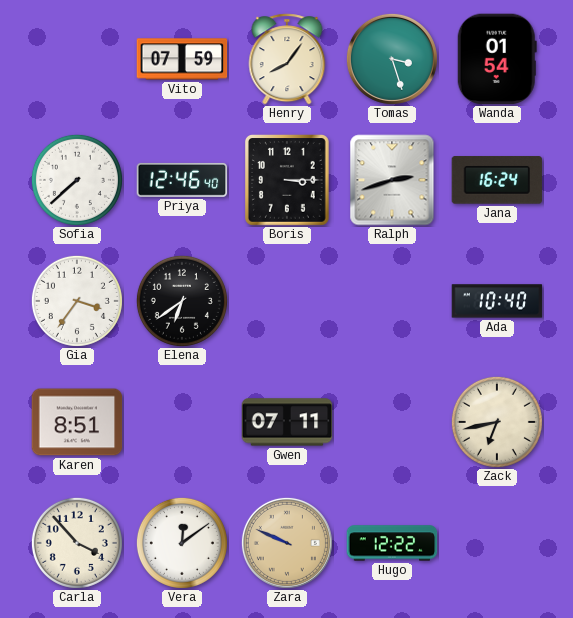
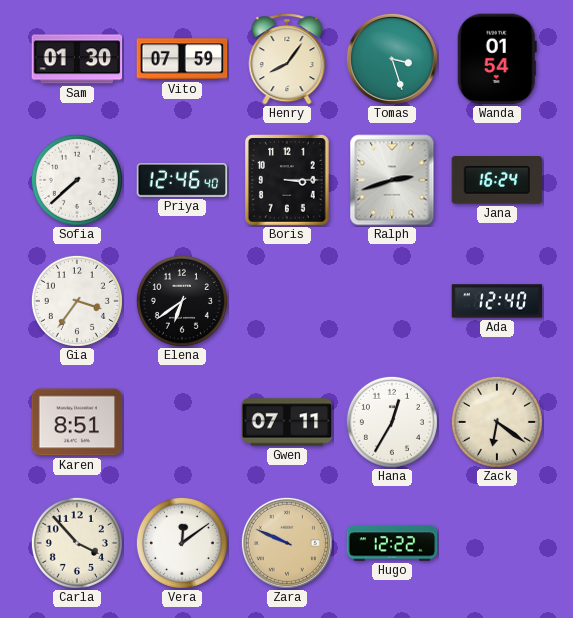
Sam: none -> 01:30 (77, 59)
Ada: 10:40 -> 12:40 (497, 301)
Hana: none -> 12:35 (392, 422)
Zack: 6:43 -> 6:21 (497, 422)
